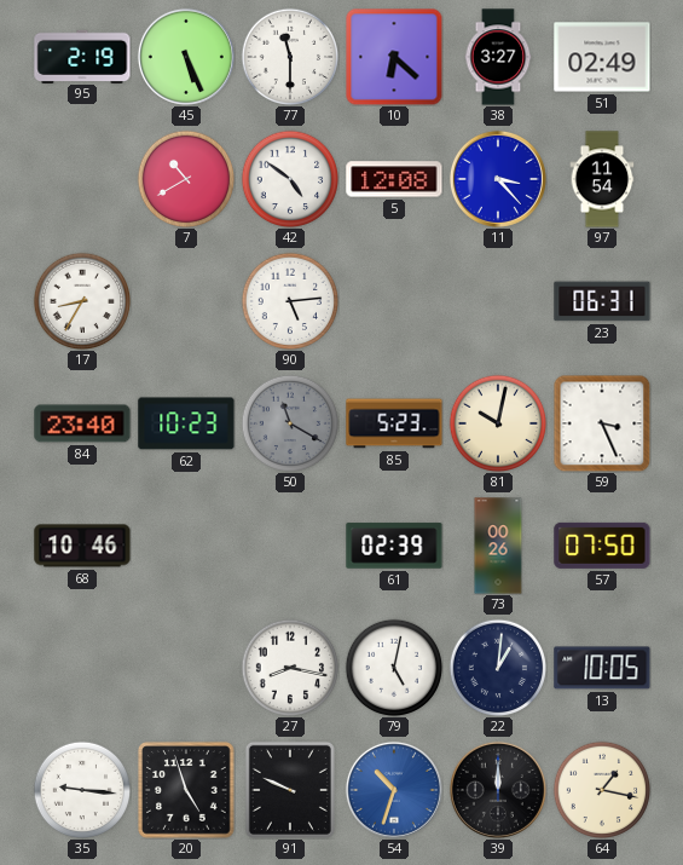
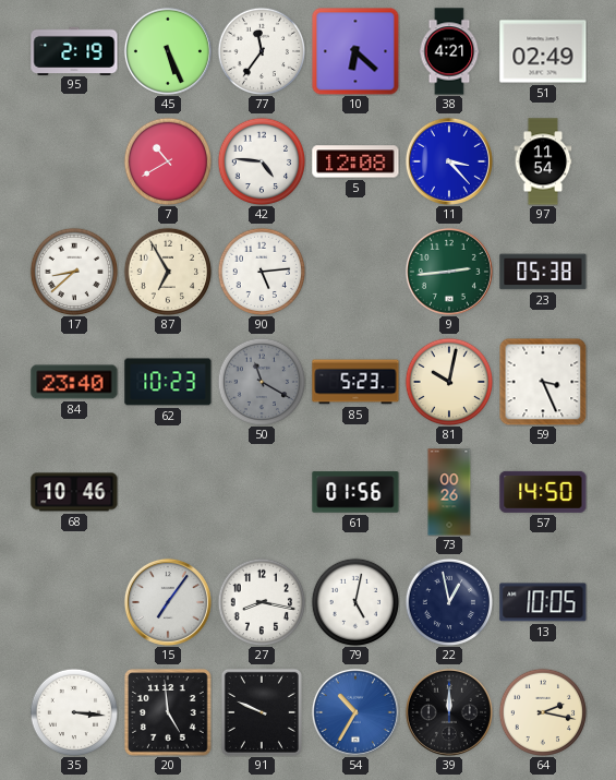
77: 11:30 -> 11:36 (262, 51)
38: 3:27 -> 4:21 (449, 51)
42: 4:51 -> 4:46 (262, 161)
17: 8:35 -> 8:38 (74, 272)
87: none -> 6:55 (168, 272)
9: none -> 2:44 (449, 272)
23: 06:31 -> 05:38 (543, 272)
61: 02:39 -> 01:56 (355, 492)
57: 07:50 -> 14:50 (543, 492)
15: none -> 7:06 (168, 602)
22: 1:01 -> 12:58 (449, 602)
35: 9:16 -> 3:16 (74, 712)
20: 4:57 -> 4:59 (169, 713)
54: 10:33 -> 10:35 (355, 712)
64: 1:17 -> 2:17 (543, 712)
